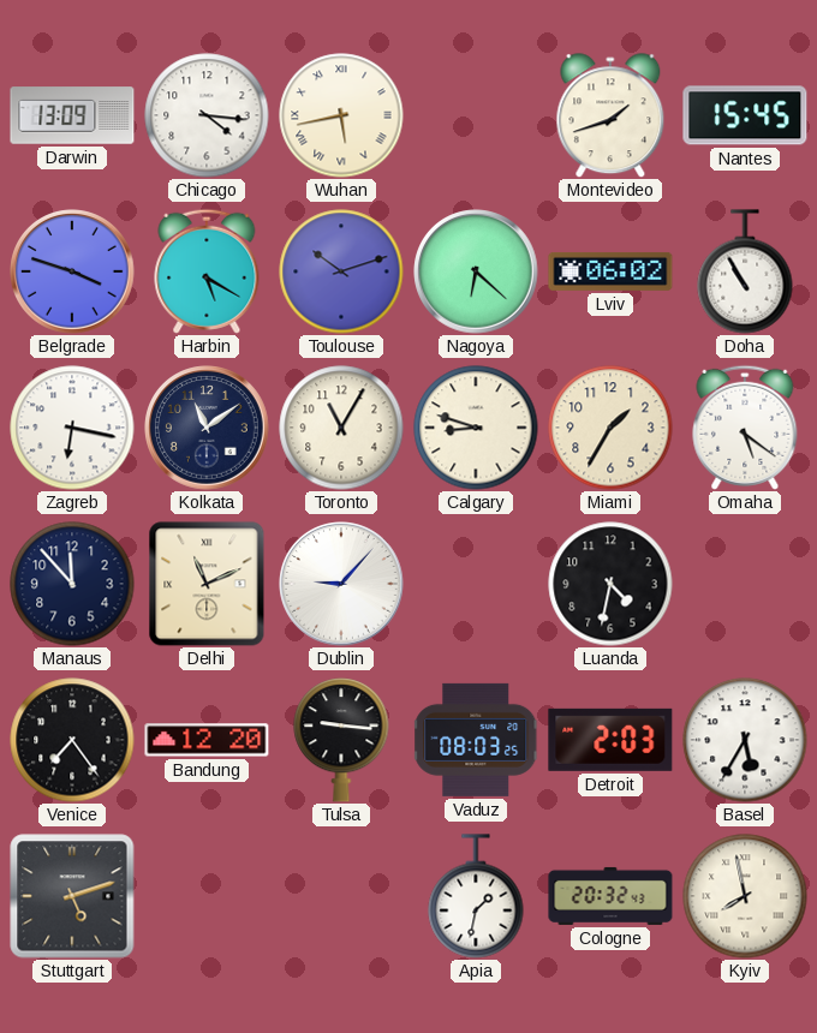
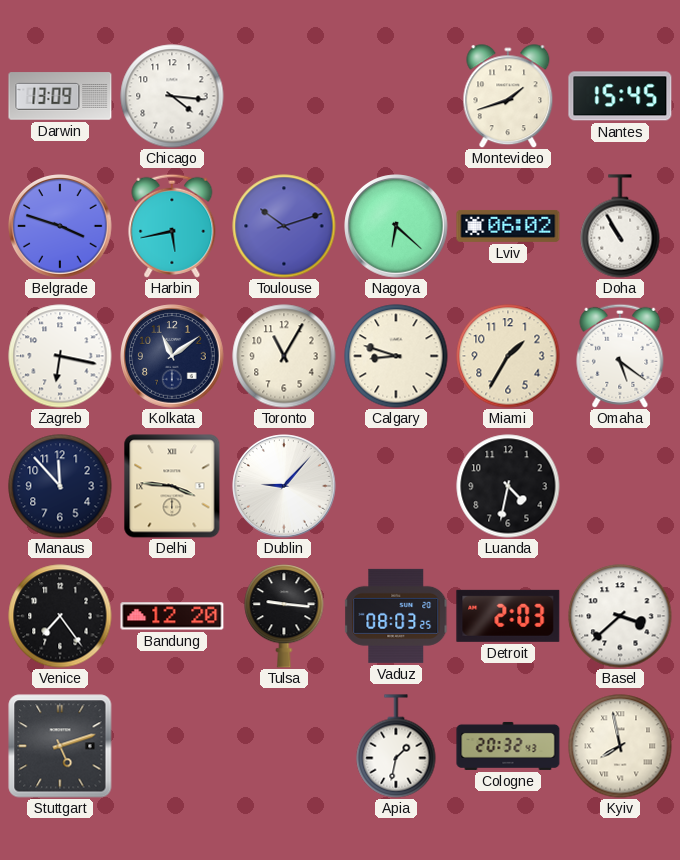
Wuhan: 5:43 -> none (341, 115)
Harbin: 5:20 -> 5:43 (172, 226)
Delhi: 11:11 -> 3:46 (172, 486)
Basel: 5:35 -> 3:38 (620, 616)
